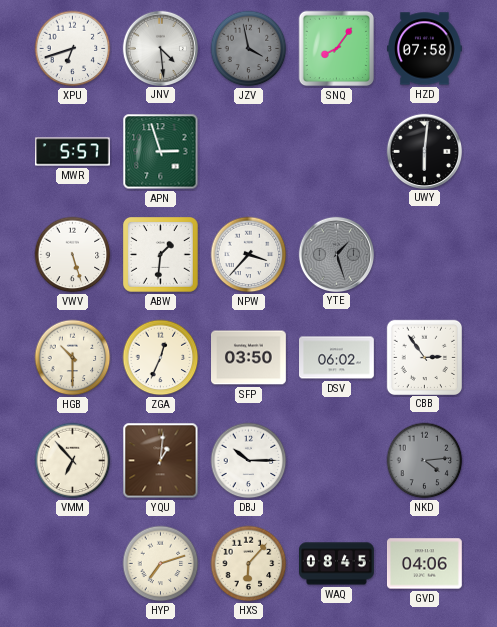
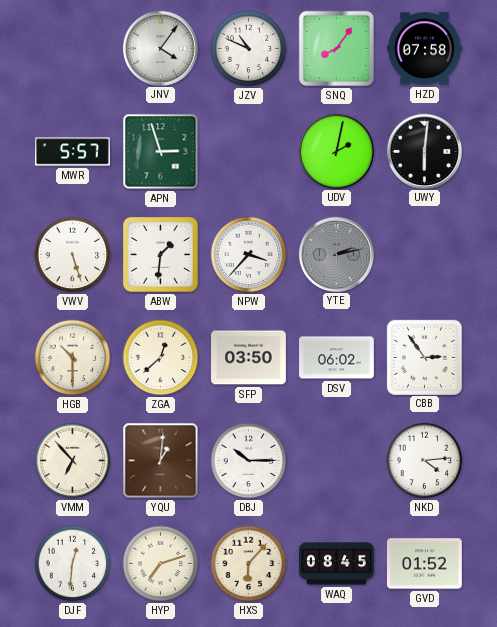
XPU: 6:42 -> none (73, 49)
JNV: 4:29 -> 4:06 (160, 48)
JZV: 3:58 -> 10:49 (249, 49)
JZV dial: grey -> white (249, 49)
UDV: none -> 2:02 (336, 151)
YTE: 1:27 -> 2:13 (336, 254)
ZGA: 12:34 -> 12:38 (161, 358)
NKD dial: grey -> white (425, 461)
DJF: none -> 12:31 (73, 564)
GVD: 04:06 -> 01:52 (425, 564)
